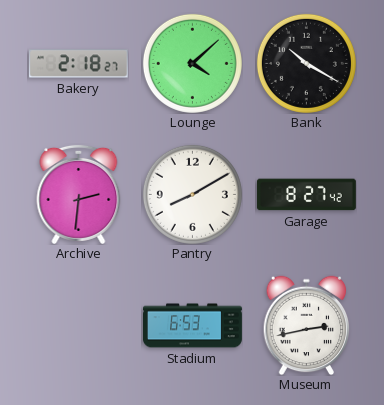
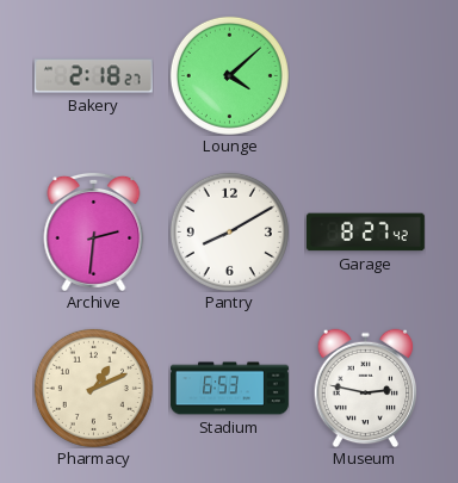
Bank: 10:20 -> none (306, 63)
Pharmacy: none -> 1:11 (93, 388)
Museum: 2:43 -> 2:47 (366, 388)
